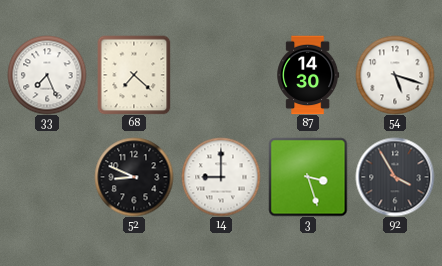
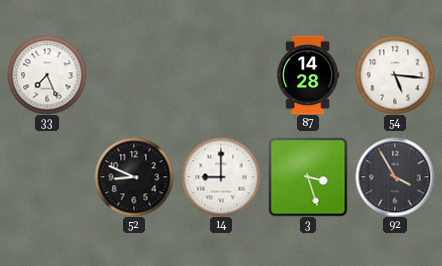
68: 7:22 -> none (134, 75)
87: 14:30 -> 14:28 (308, 75)
54: 5:18 -> 5:16 (395, 75)
